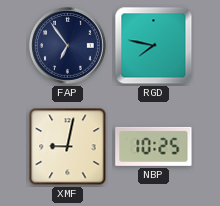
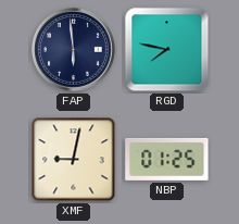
FAP: 6:54 -> 5:59 (74, 50)
NBP: 10:25 -> 01:25 (167, 159)
